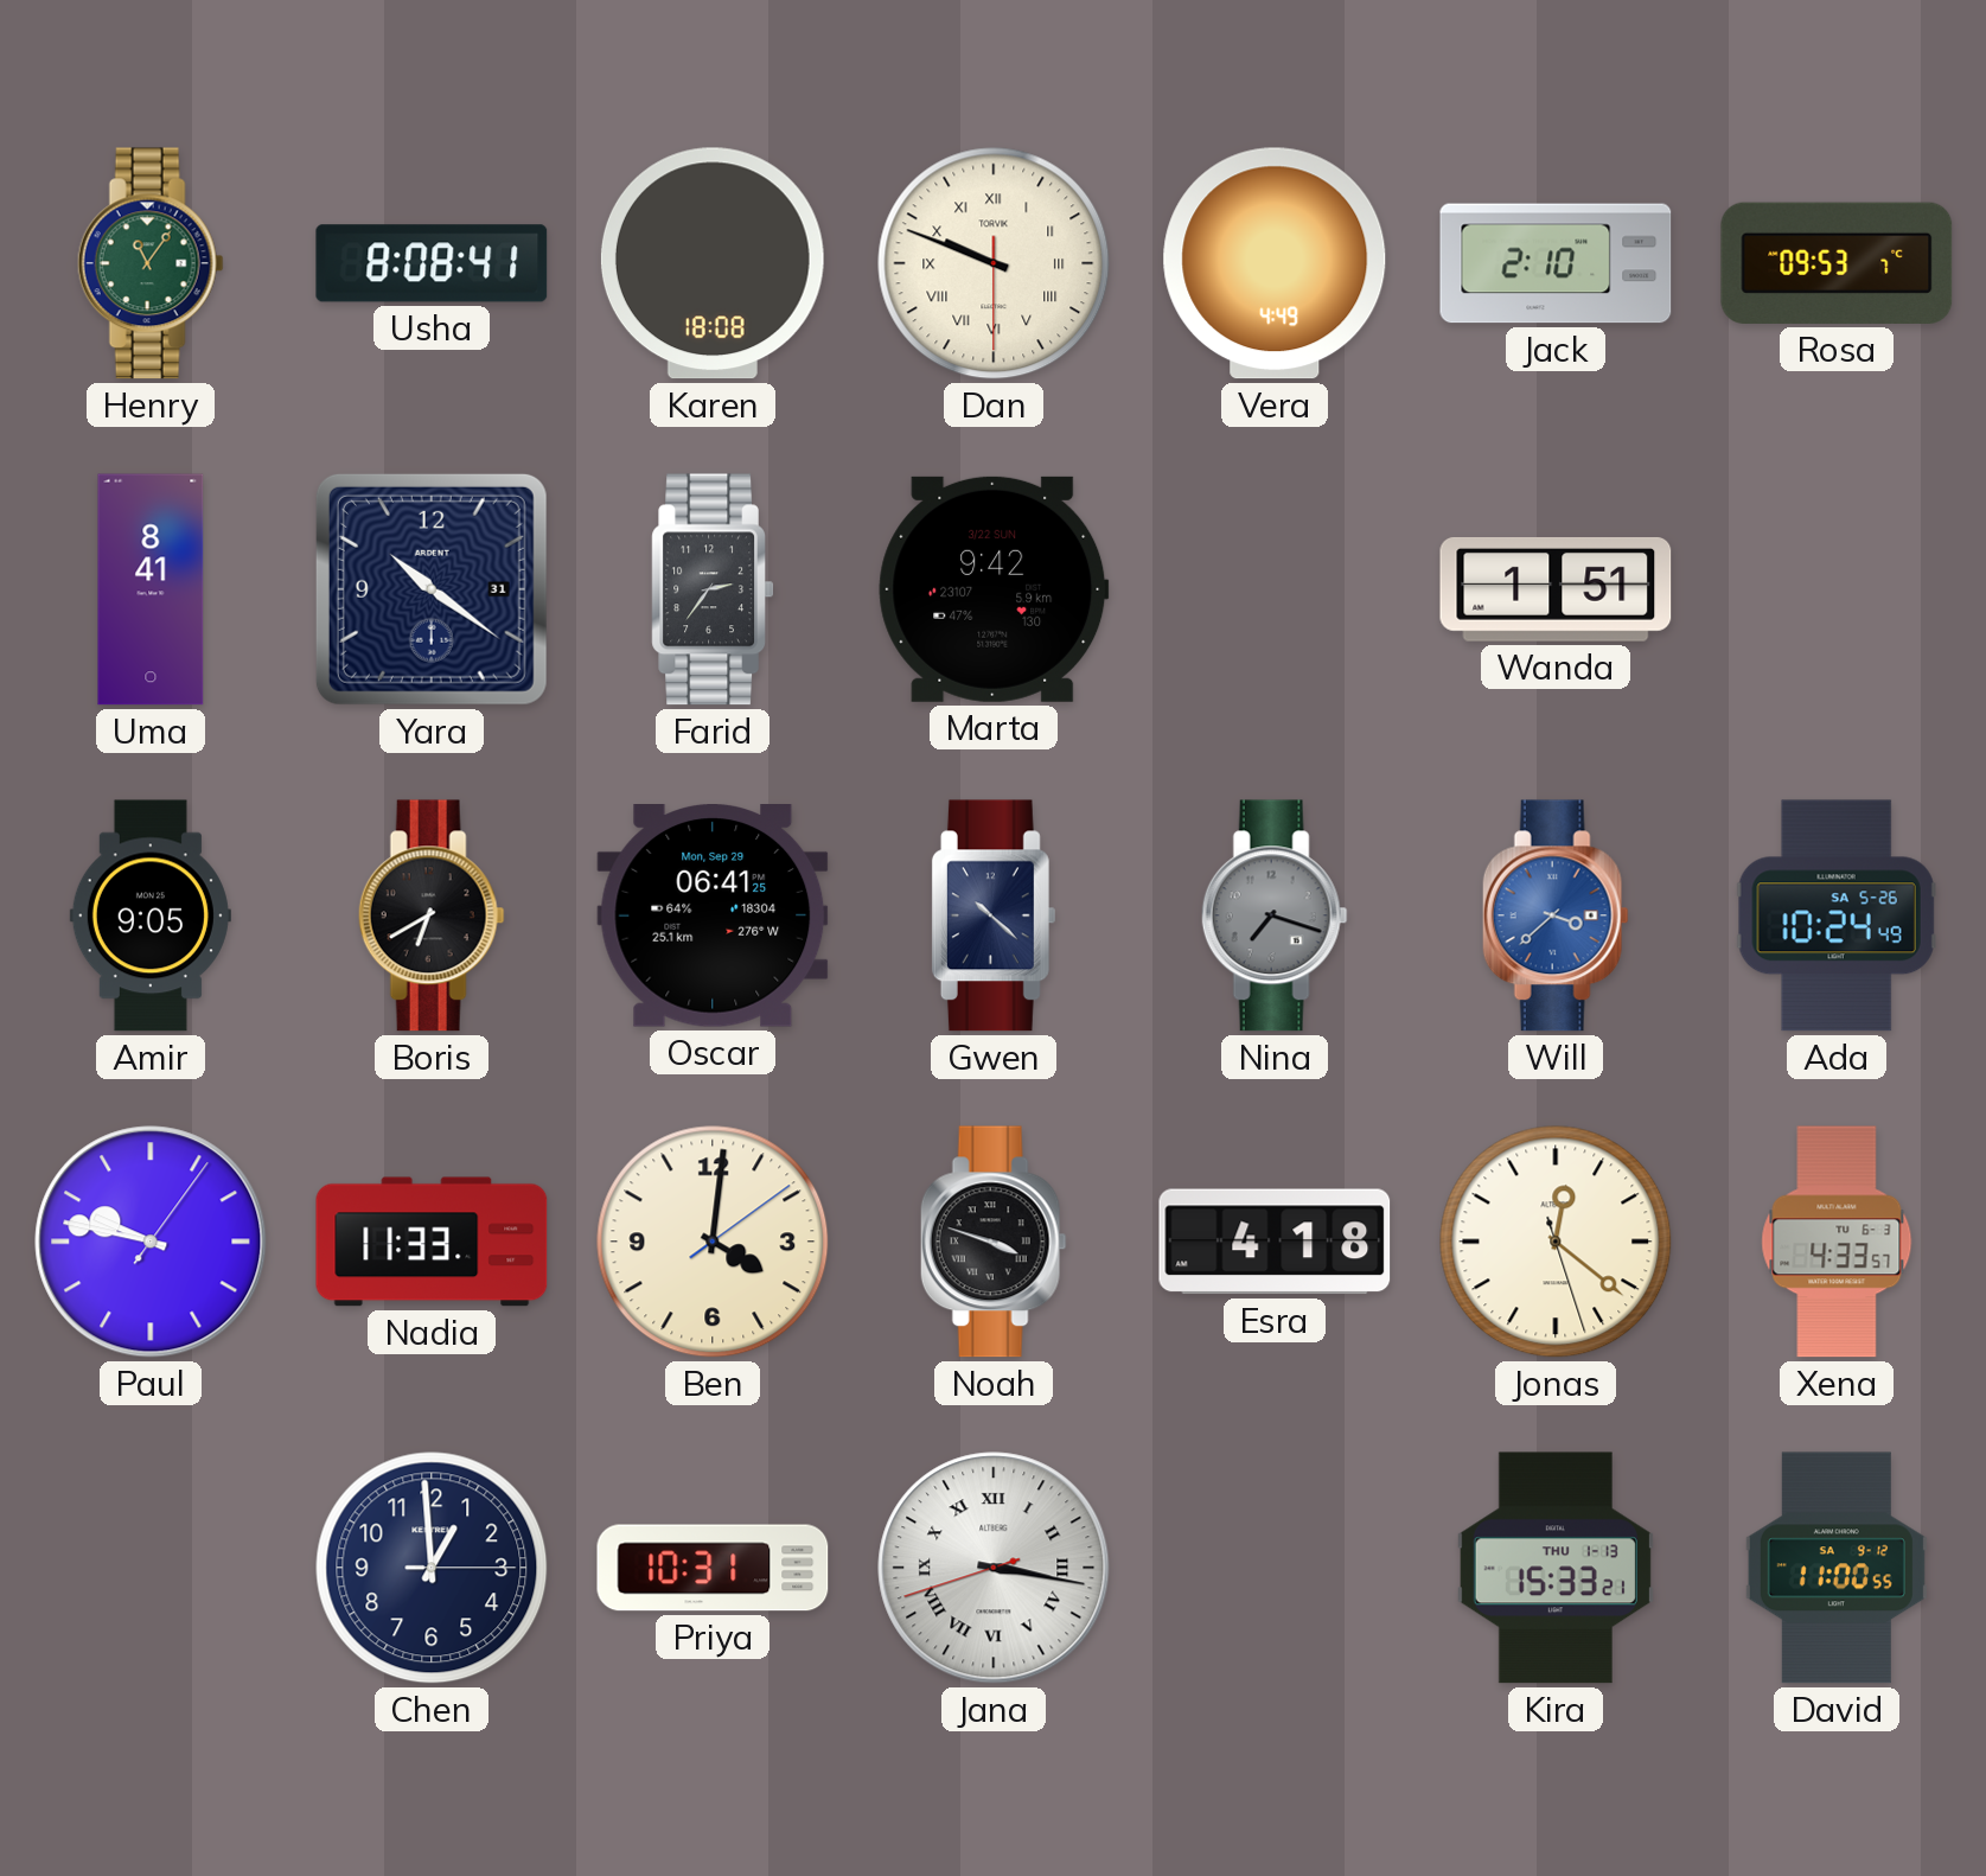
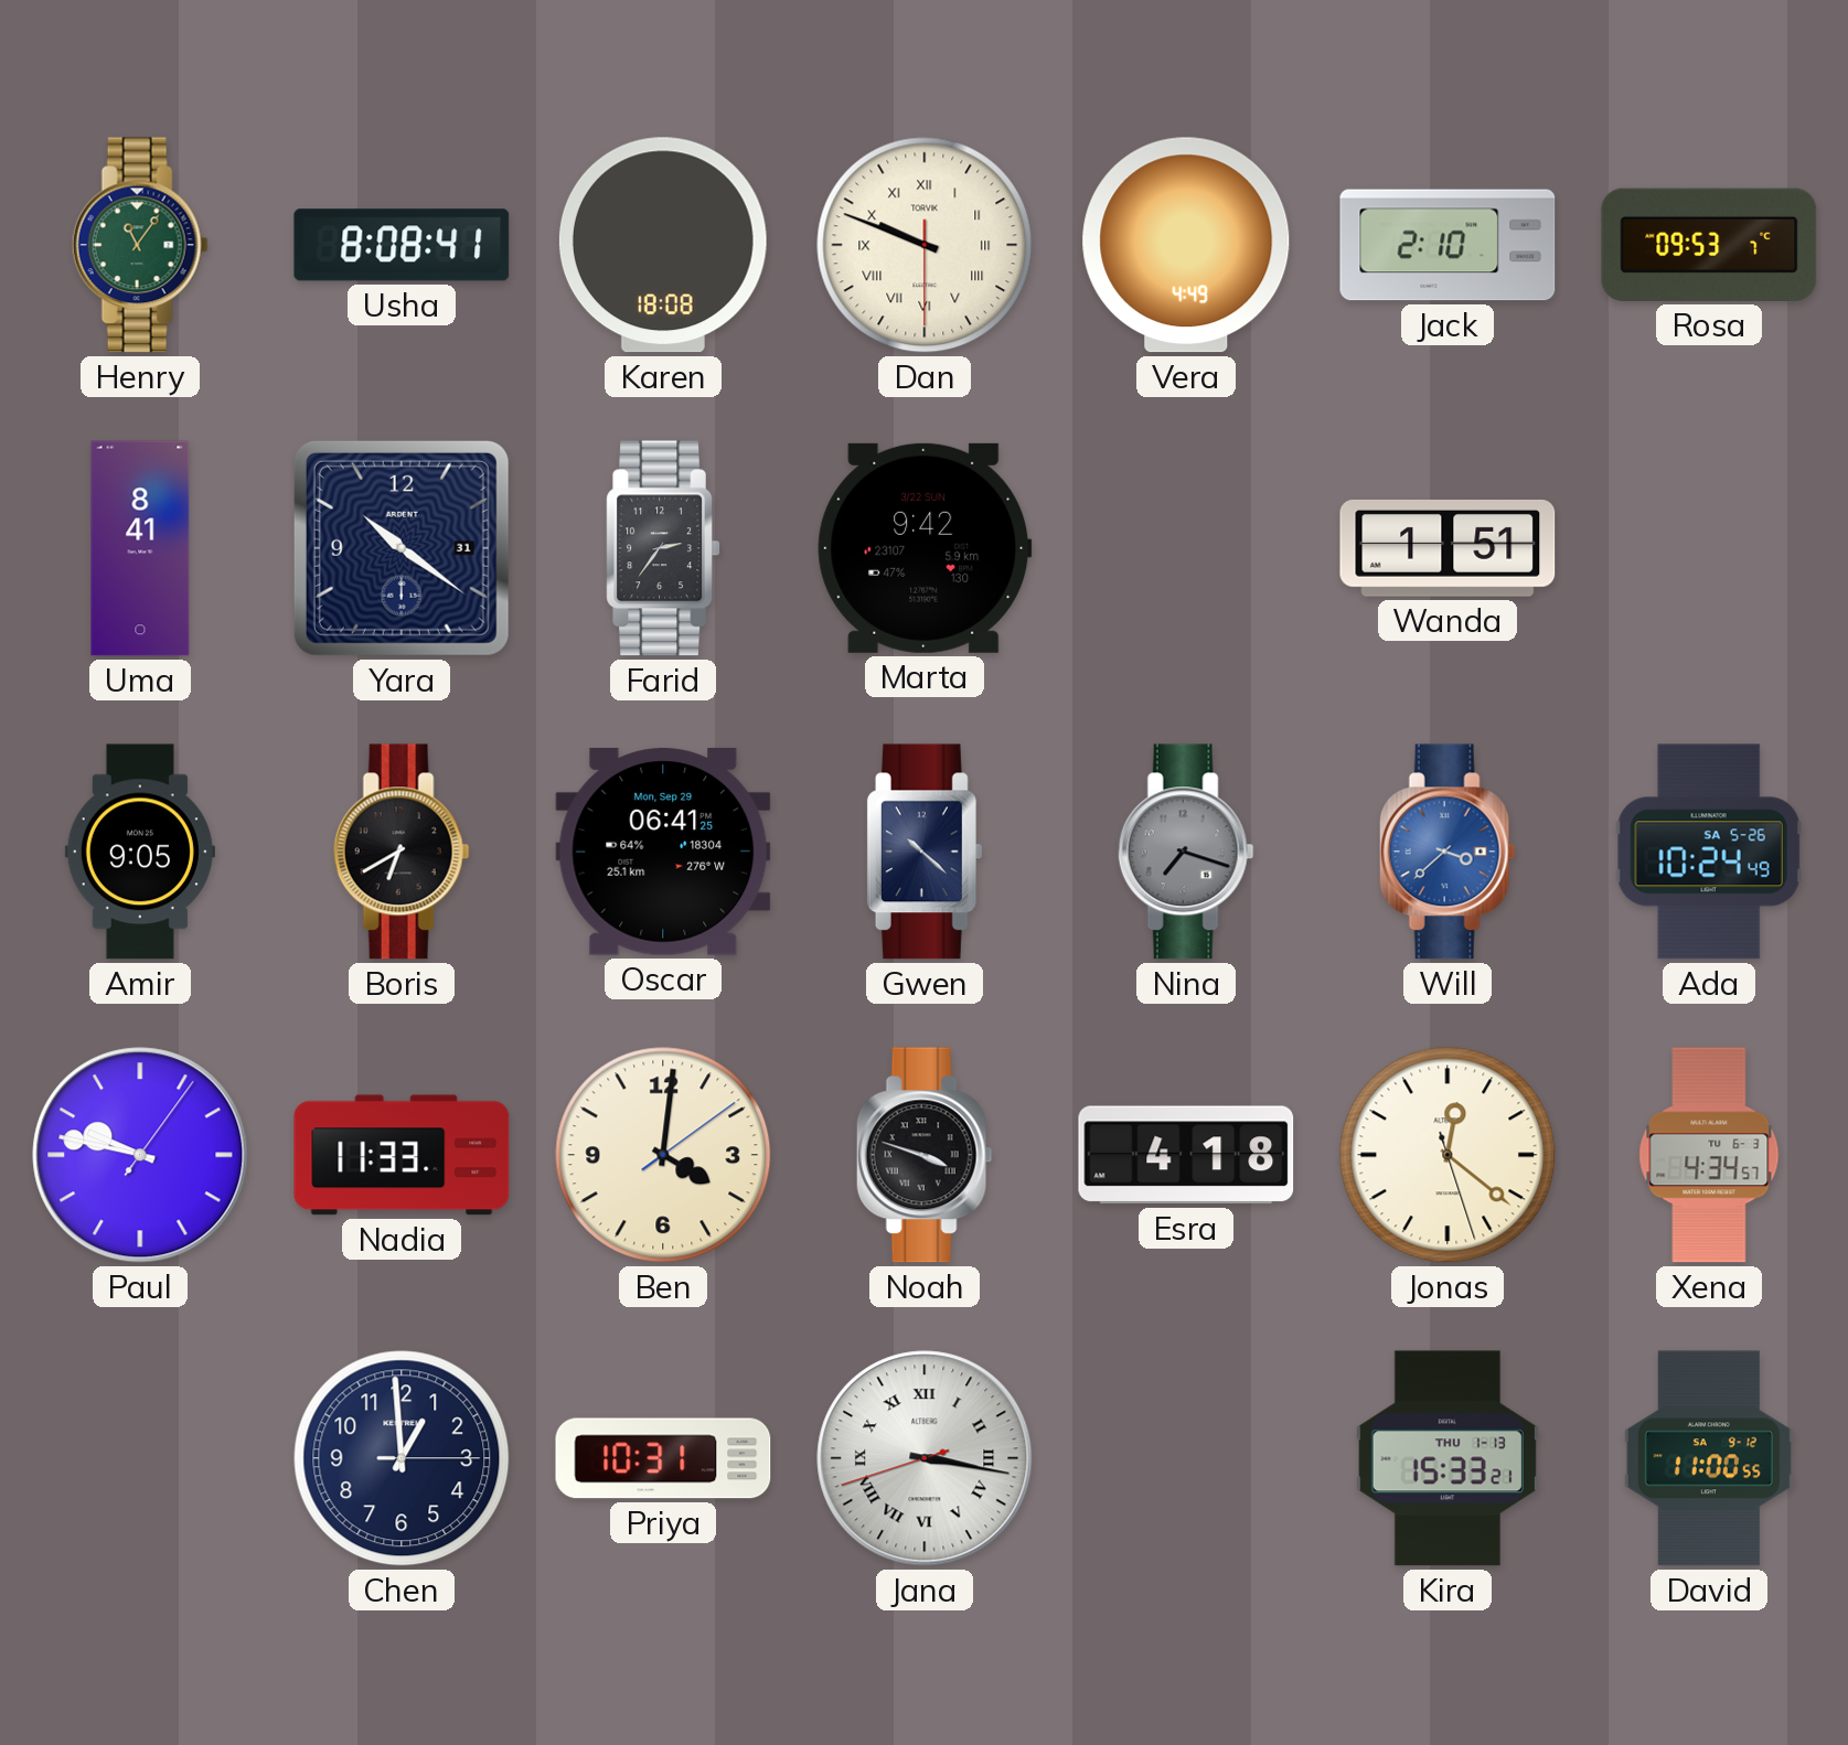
Xena: 4:33 -> 4:34 (1709, 1155)
